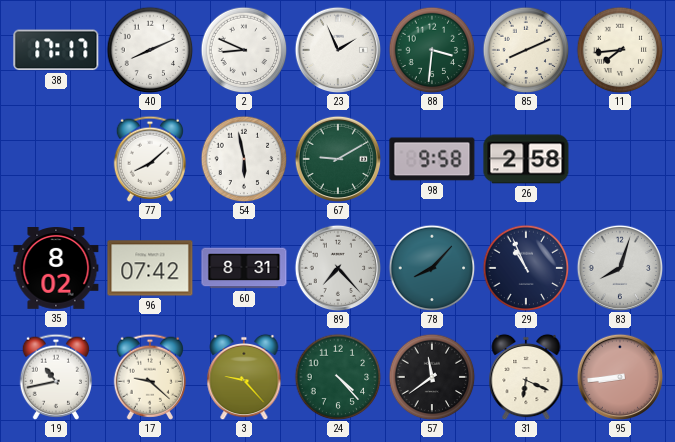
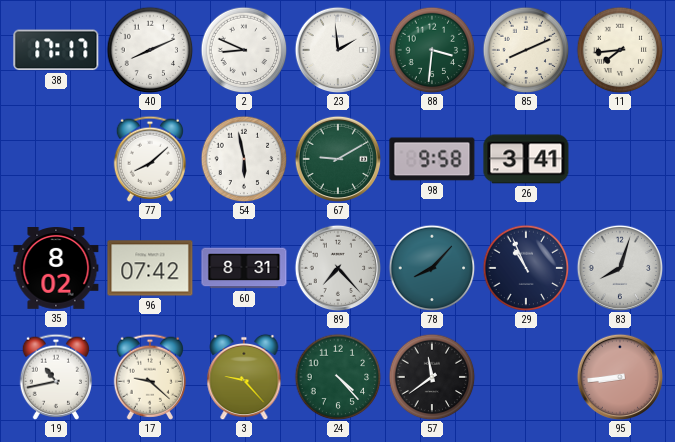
23: 1:56 -> 1:59 (338, 50)
26: 2:58 -> 3:41 (526, 159)
31: 6:19 -> none (526, 377)
